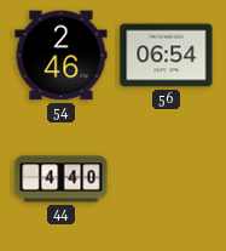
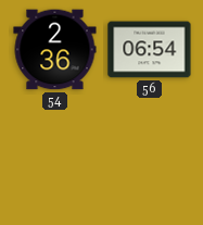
54: 2:46 -> 2:36 (55, 50)
44: 4:40 -> none (62, 179)
